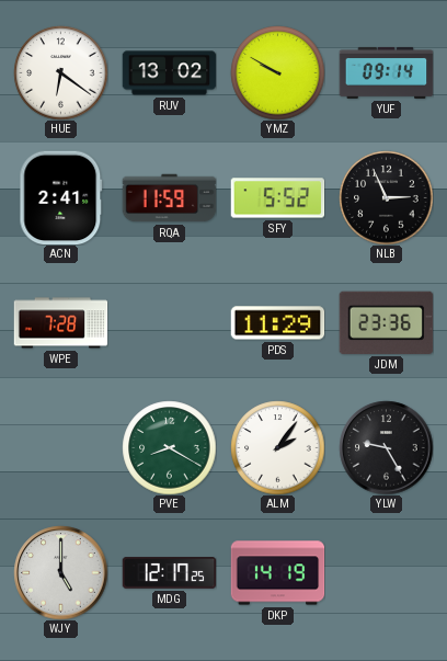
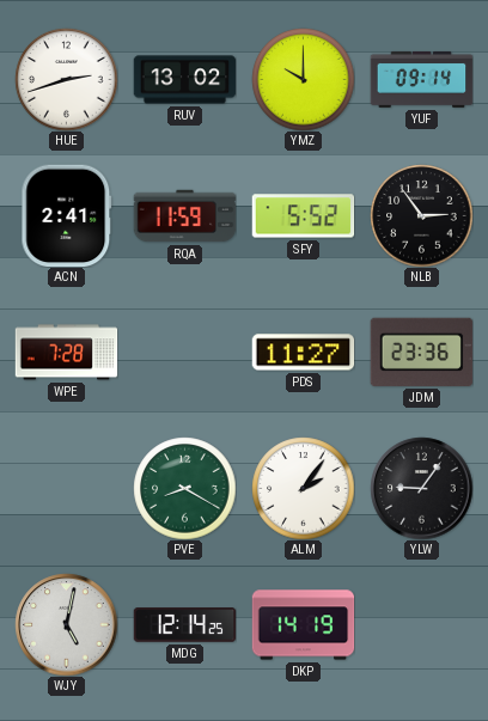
HUE: 6:21 -> 2:42 (66, 79)
YMZ: 9:50 -> 10:00 (303, 79)
NLB: 2:56 -> 2:54 (421, 215)
PDS: 11:29 -> 11:27 (303, 353)
YLW: 9:25 -> 9:06 (421, 488)
WJY: 5:00 -> 5:02 (66, 624)
MDG: 12:17 -> 12:14 (184, 625)
